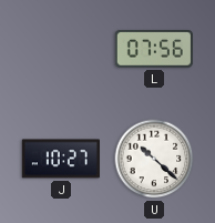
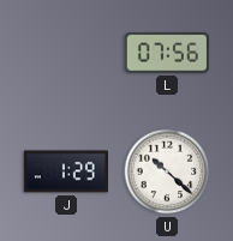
J: 10:27 -> 1:29 (66, 171)
